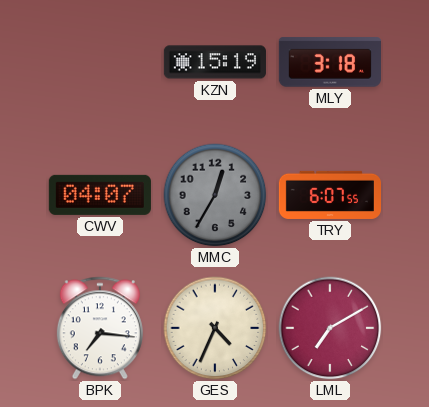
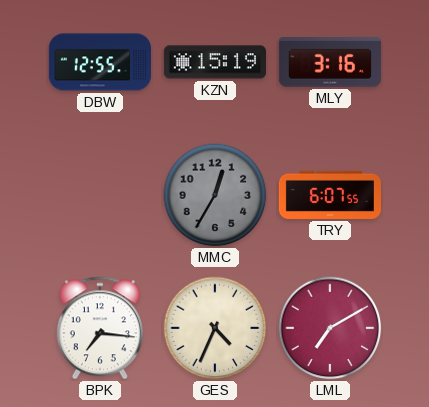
DBW: none -> 12:55 (100, 62)
MLY: 3:18 -> 3:16 (330, 62)
CWV: 04:07 -> none (100, 195)
